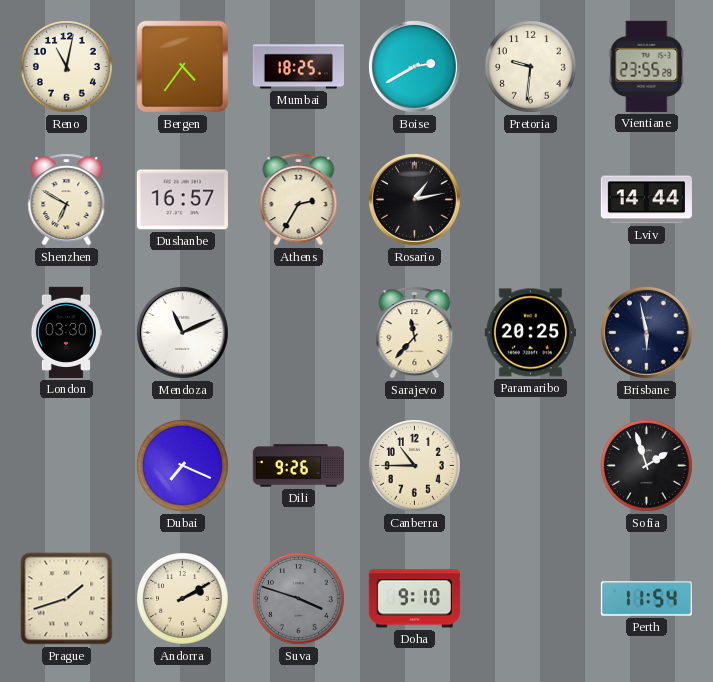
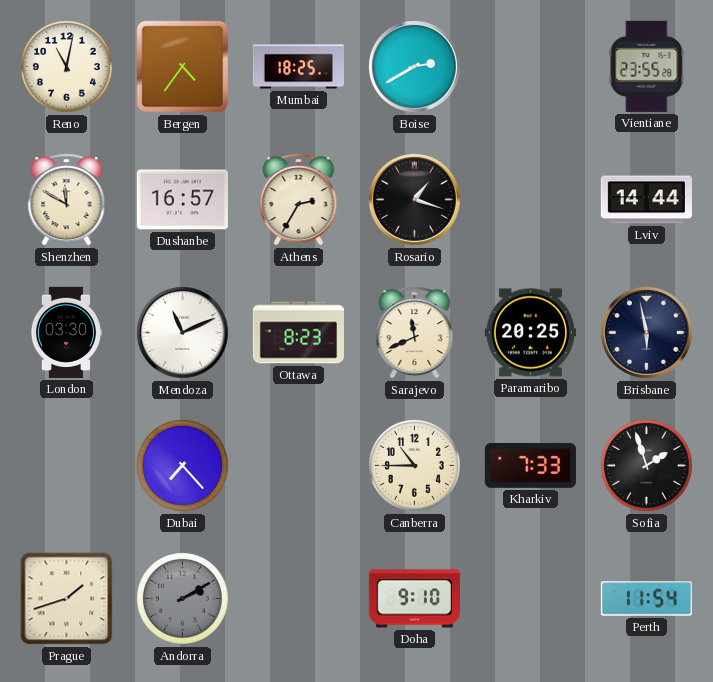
Pretoria: 9:31 -> none (531, 67)
Shenzhen: 6:50 -> 11:50 (67, 200)
Rosario: 1:13 -> 1:18 (414, 199)
Ottawa: none -> 8:23 (298, 333)
Sarajevo: 11:37 -> 11:41 (415, 333)
Dubai: 7:19 -> 7:23 (183, 466)
Dili: 9:26 -> none (298, 466)
Kharkiv: none -> 7:33 (530, 466)
Andorra dial: cream -> grey (183, 599)
Suva: 3:48 -> none (299, 599)
